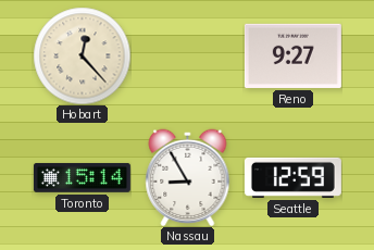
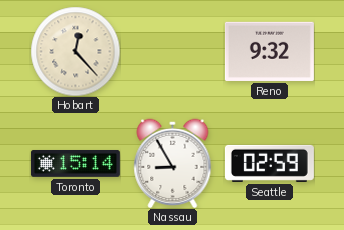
Reno: 9:27 -> 9:32 (269, 51)
Seattle: 12:59 -> 02:59 (269, 163)
